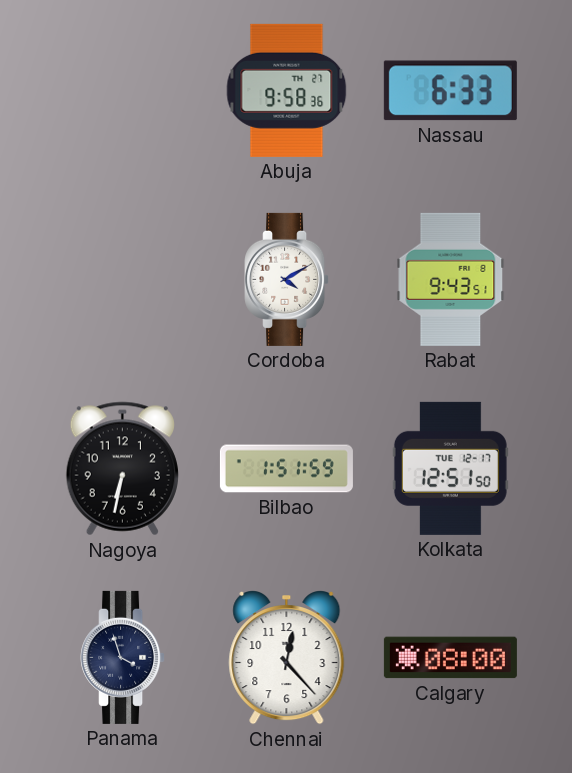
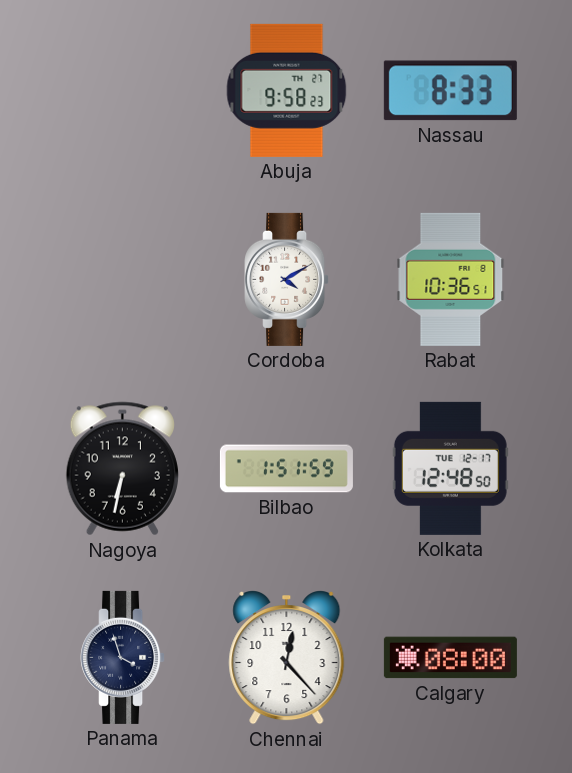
Abuja: 9:58:36 -> 9:58:23 (287, 90)
Nassau: 6:33 -> 8:33 (450, 91)
Rabat: 9:43 -> 10:36 (451, 279)
Kolkata: 12:51 -> 12:48 (450, 468)
